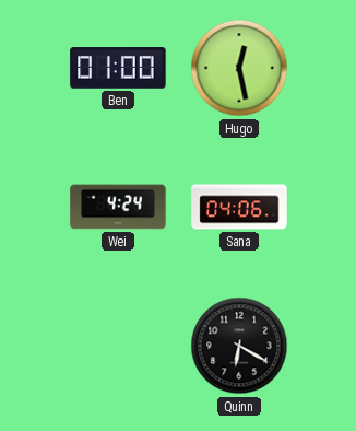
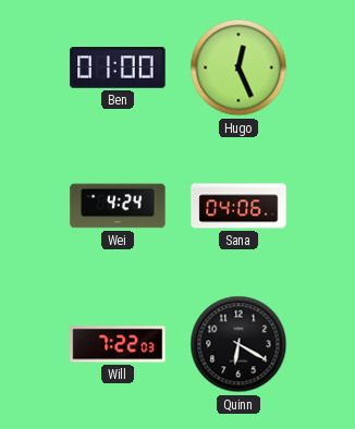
Hugo: 12:28 -> 12:26 (238, 68)
Will: none -> 7:22 (118, 344)
